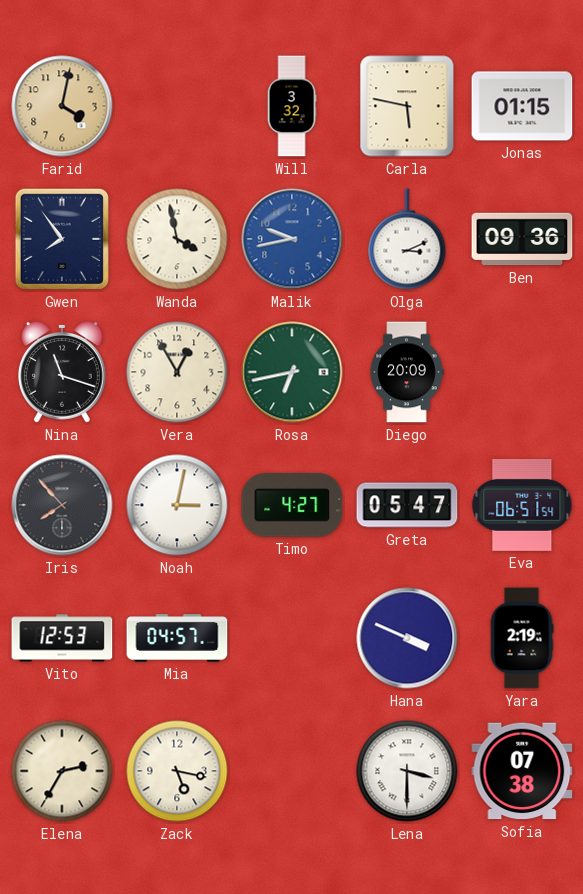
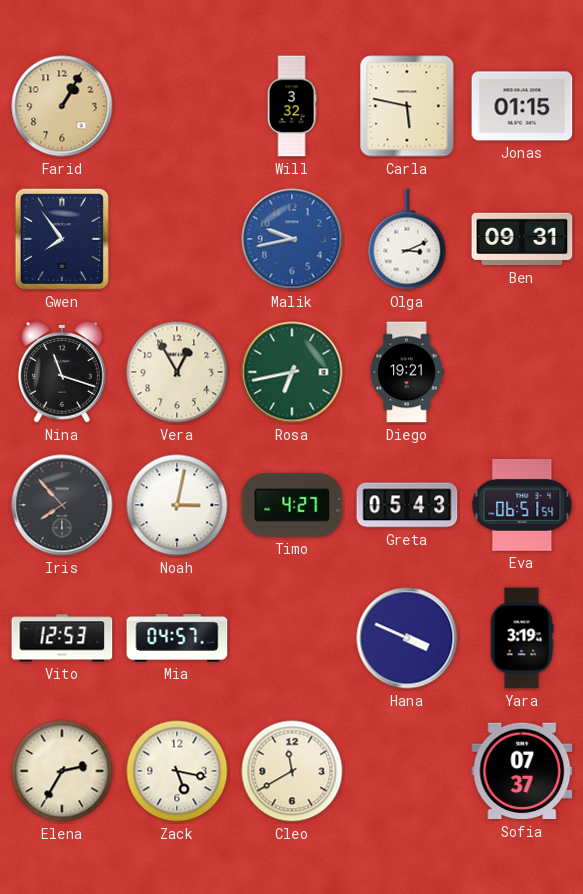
Farid: 4:02 -> 1:05 (62, 106)
Wanda: 3:58 -> none (177, 239)
Ben: 09:36 -> 09:31 (522, 239)
Diego: 20:09 -> 19:21 (407, 372)
Greta: 05:47 -> 05:43 (407, 505)
Yara: 2:19 -> 3:19 (522, 638)
Cleo: none -> 11:40 (292, 771)
Lena: 3:30 -> none (407, 771)
Sofia: 07:38 -> 07:37 (522, 771)
